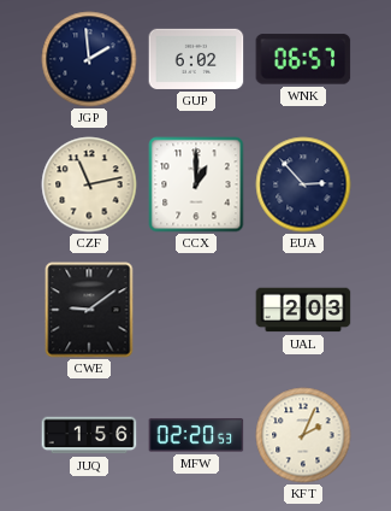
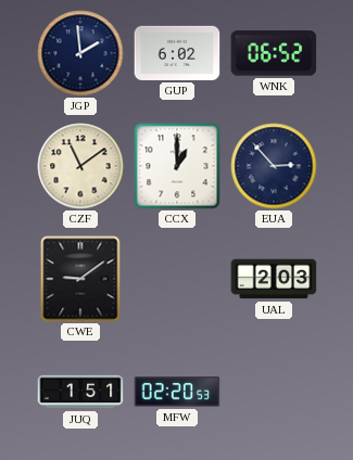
WNK: 06:57 -> 06:52 (274, 53)
CZF: 11:13 -> 11:09 (80, 166)
JUQ: 1:56 -> 1:51 (80, 392)
KFT: 2:04 -> none (303, 435)
